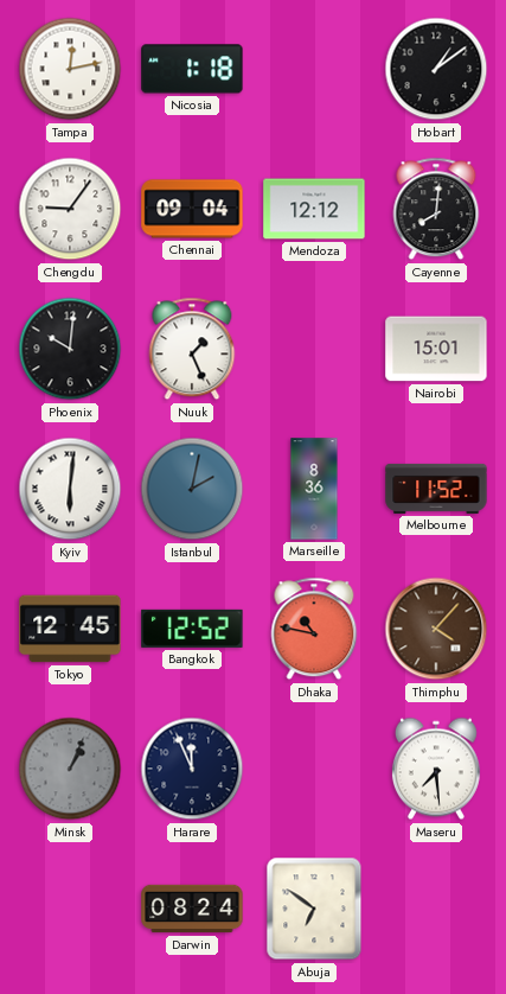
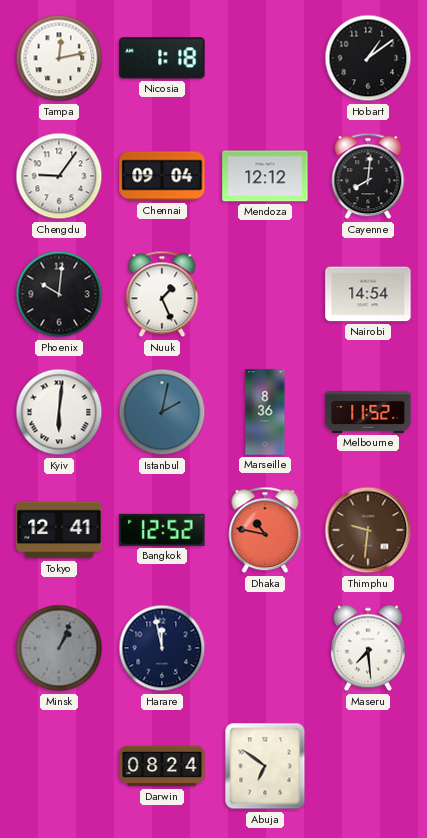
Nairobi: 15:01 -> 14:54 (368, 294)
Tokyo: 12:45 -> 12:41 (59, 530)
Thimphu: 4:07 -> 9:31 (368, 530)
Harare: 11:56 -> 11:58 (162, 648)
